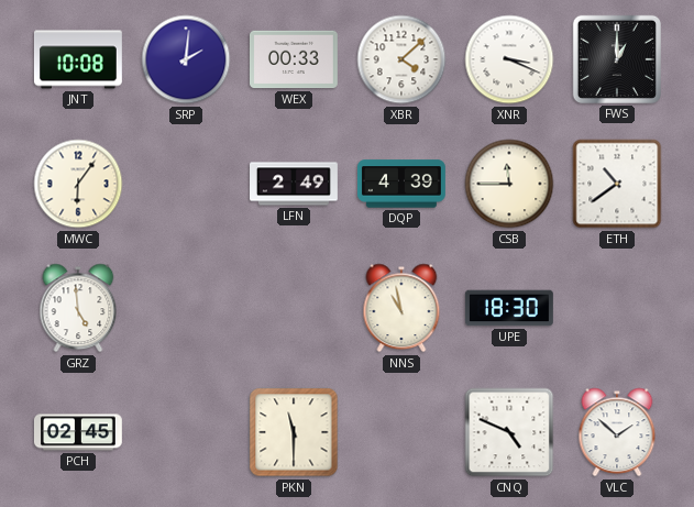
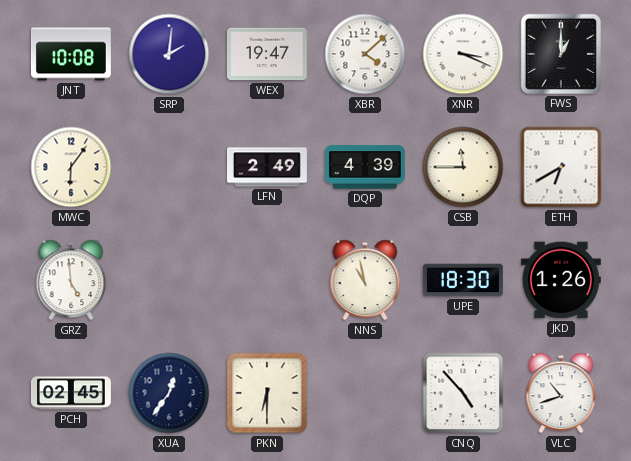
WEX: 00:33 -> 19:47 (267, 54)
ETH: 10:39 -> 6:40 (561, 167)
JKD: none -> 1:26 (561, 280)
XUA: none -> 12:36 (169, 393)
PKN: 11:30 -> 6:30 (267, 393)
CNQ: 4:49 -> 4:53 (463, 393)
VLC: 1:52 -> 10:42 (561, 393)
